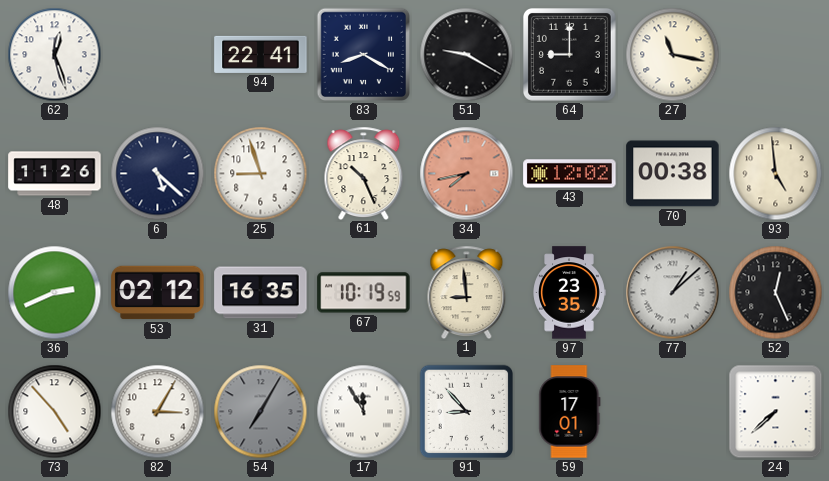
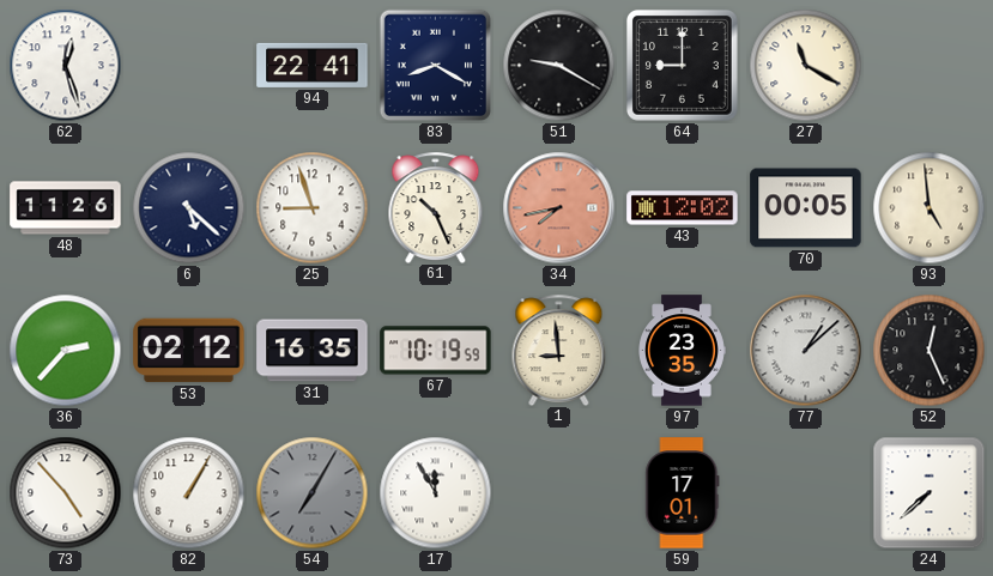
27: 11:17 -> 11:20 (806, 66)
70: 00:38 -> 00:05 (806, 208)
36: 2:41 -> 2:37 (66, 351)
82: 3:05 -> 1:05 (189, 493)
91: 8:53 -> none (467, 412)
